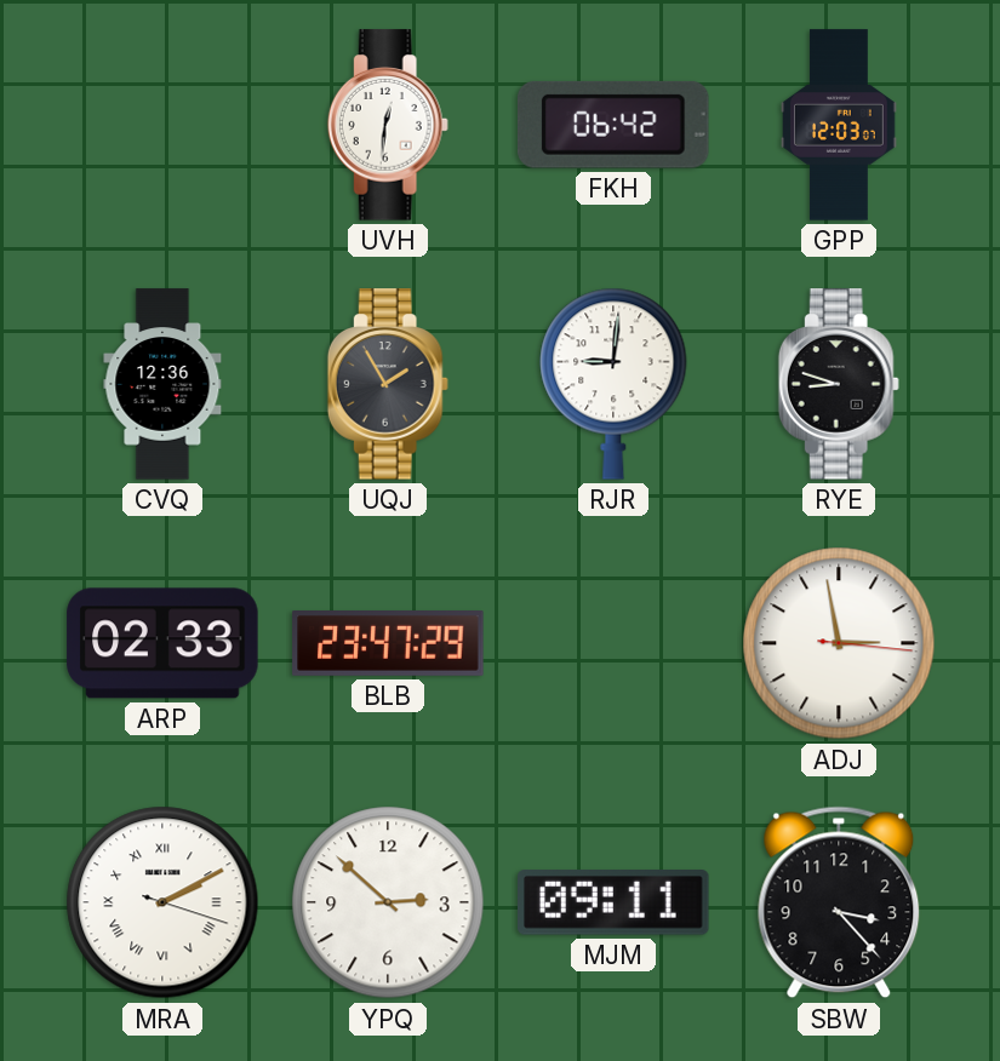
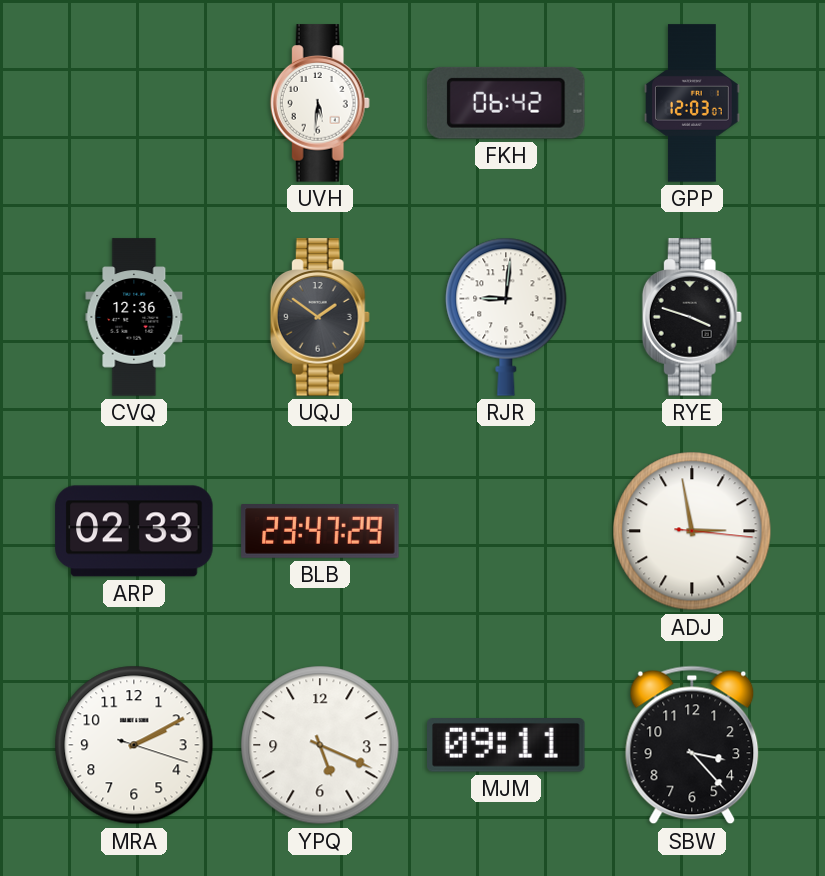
UVH: 12:31 -> 5:31 (320, 103)
UQJ: 1:55 -> 1:51 (320, 317)
RYE: 8:48 -> 3:48 (692, 317)
MRA numerals: Roman -> Arabic (134, 745)
YPQ: 2:52 -> 5:19 (320, 745)
